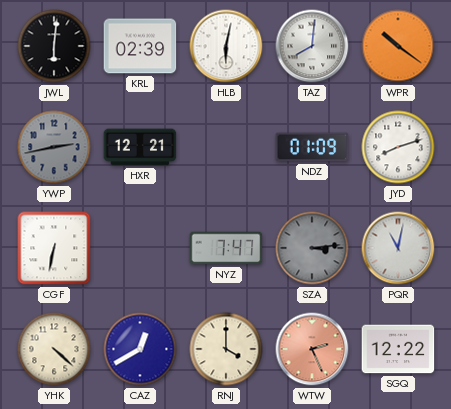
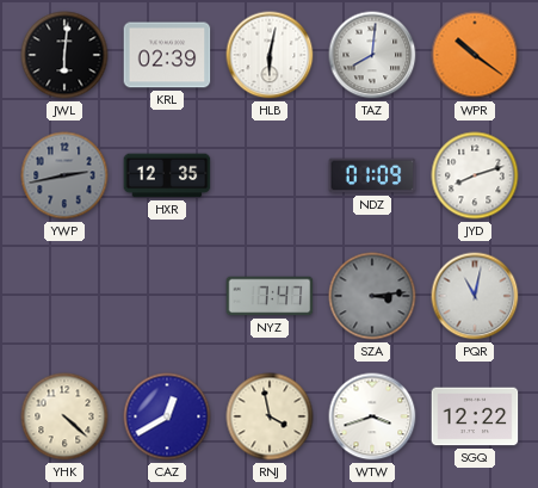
HXR: 12:21 -> 12:35 (167, 175)
CGF: 6:32 -> none (54, 248)
RNJ: 4:00 -> 3:58 (270, 416)
WTW: 2:26 -> 3:42 (372, 416)
WTW dial: salmon -> white (372, 416)
